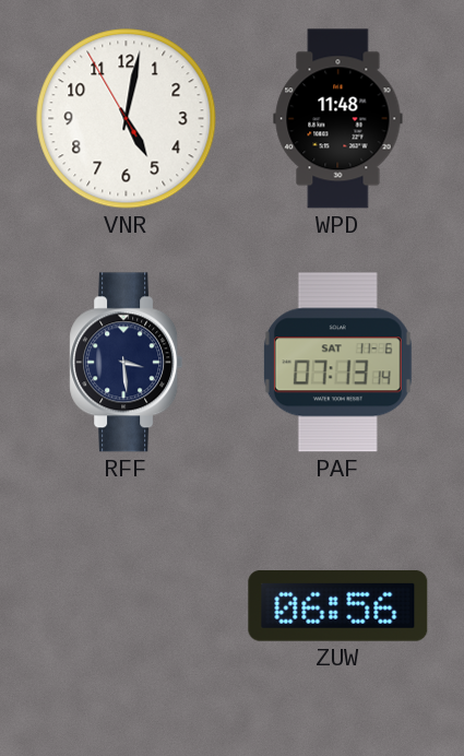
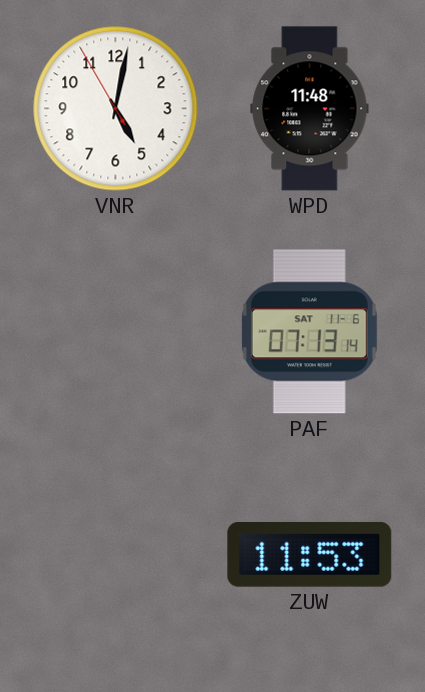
RFF: 3:29 -> none (127, 363)
ZUW: 06:56 -> 11:53 (310, 554)
